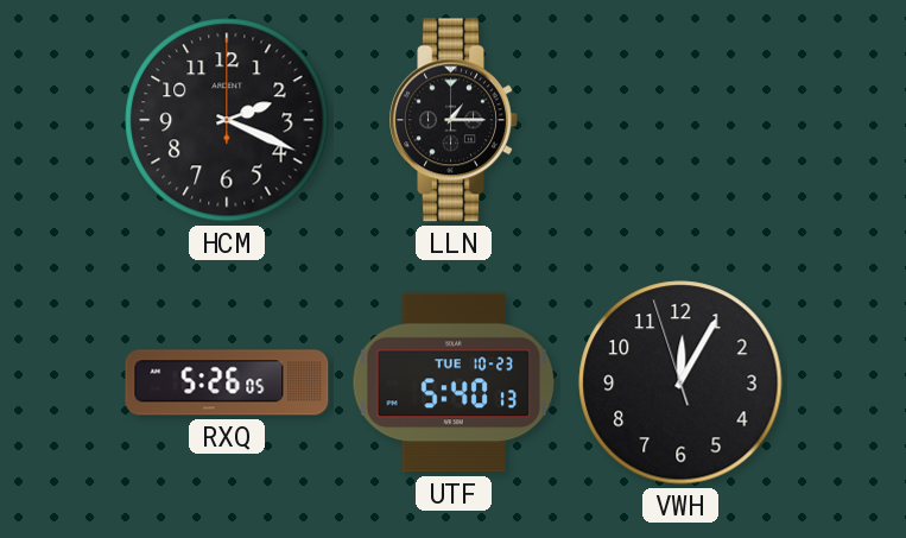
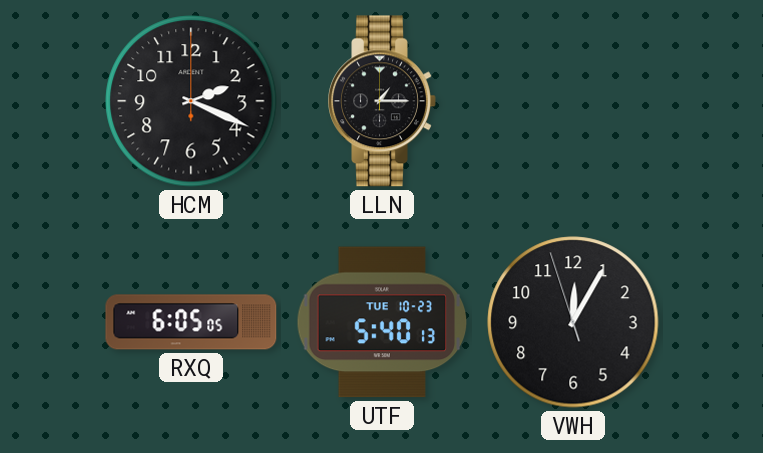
RXQ: 5:26 -> 6:05 (191, 322)
